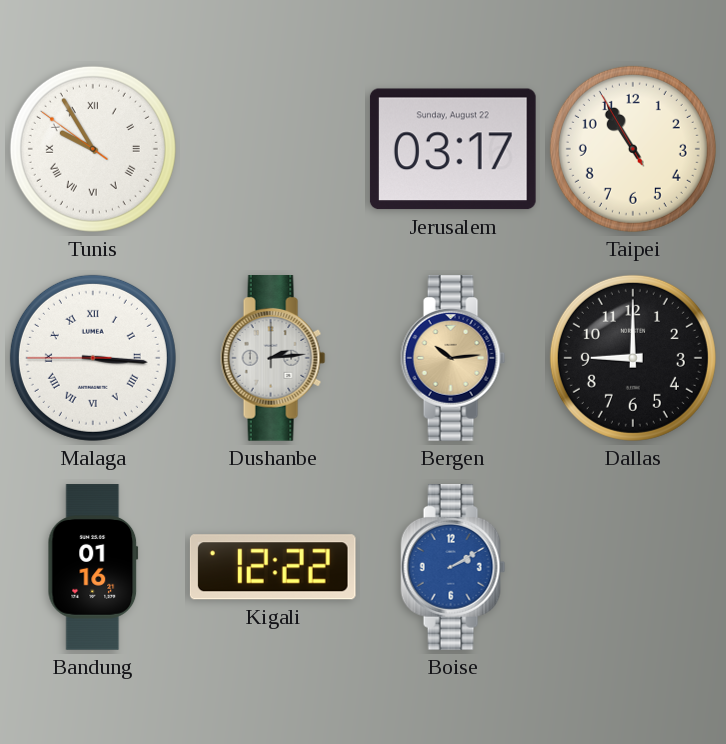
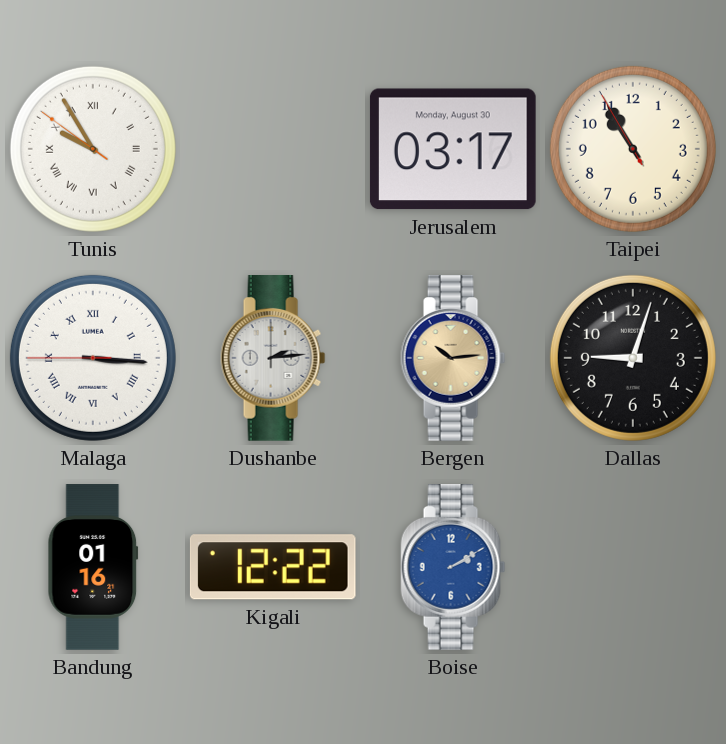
Jerusalem date: Sunday, August 22 -> Monday, August 30 (453, 149)
Dallas: 9:00 -> 9:03 (633, 358)
